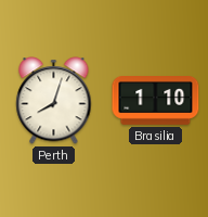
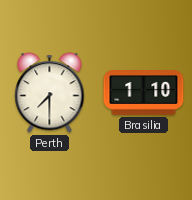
Perth: 8:03 -> 7:30 (50, 93)
